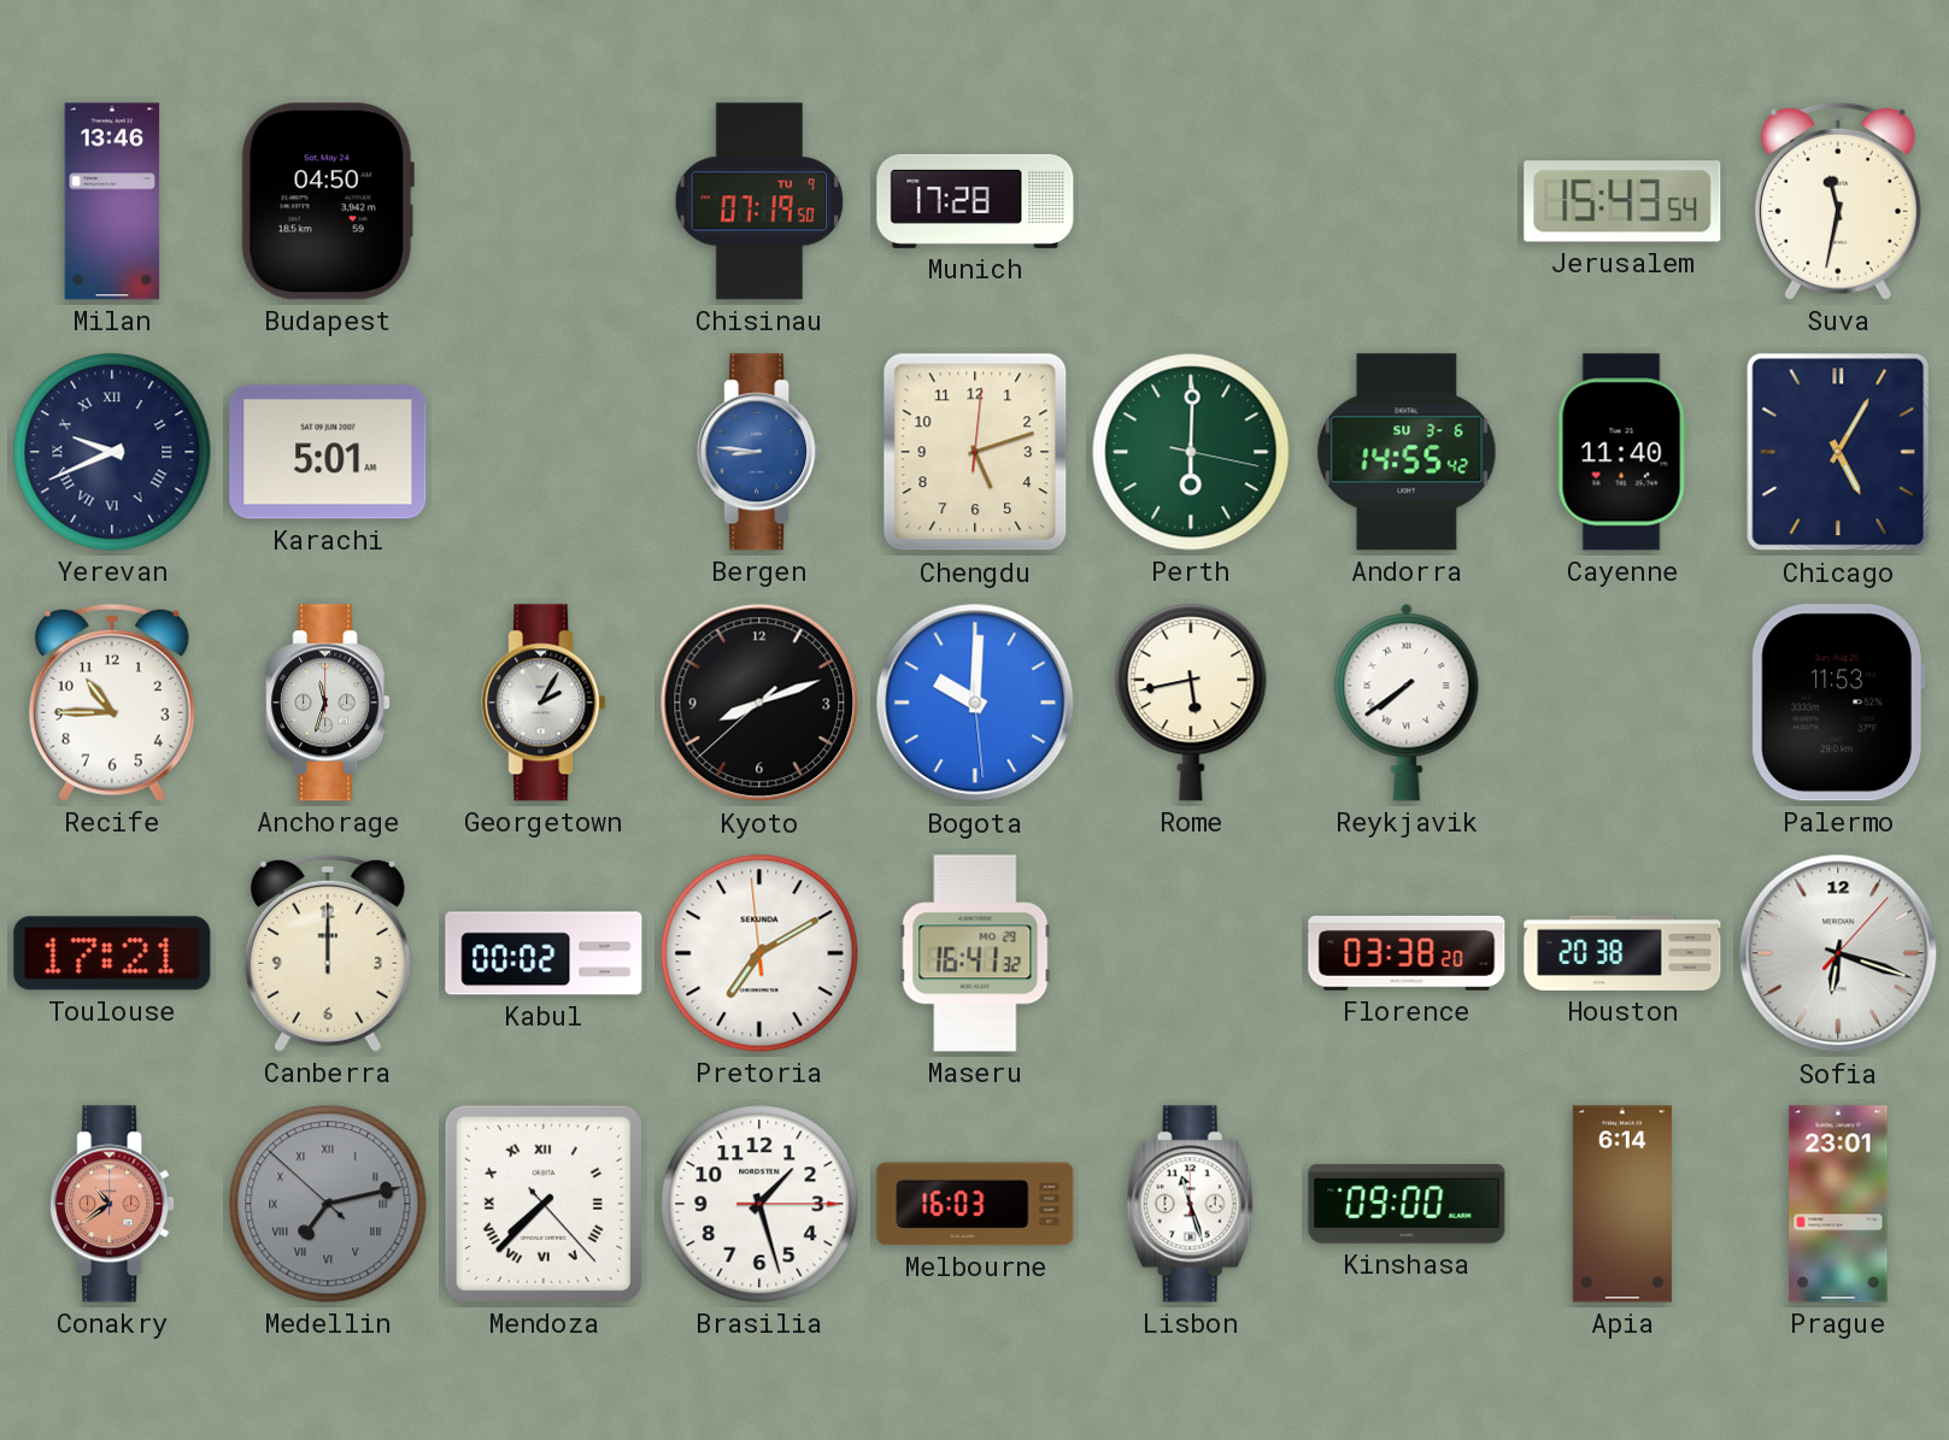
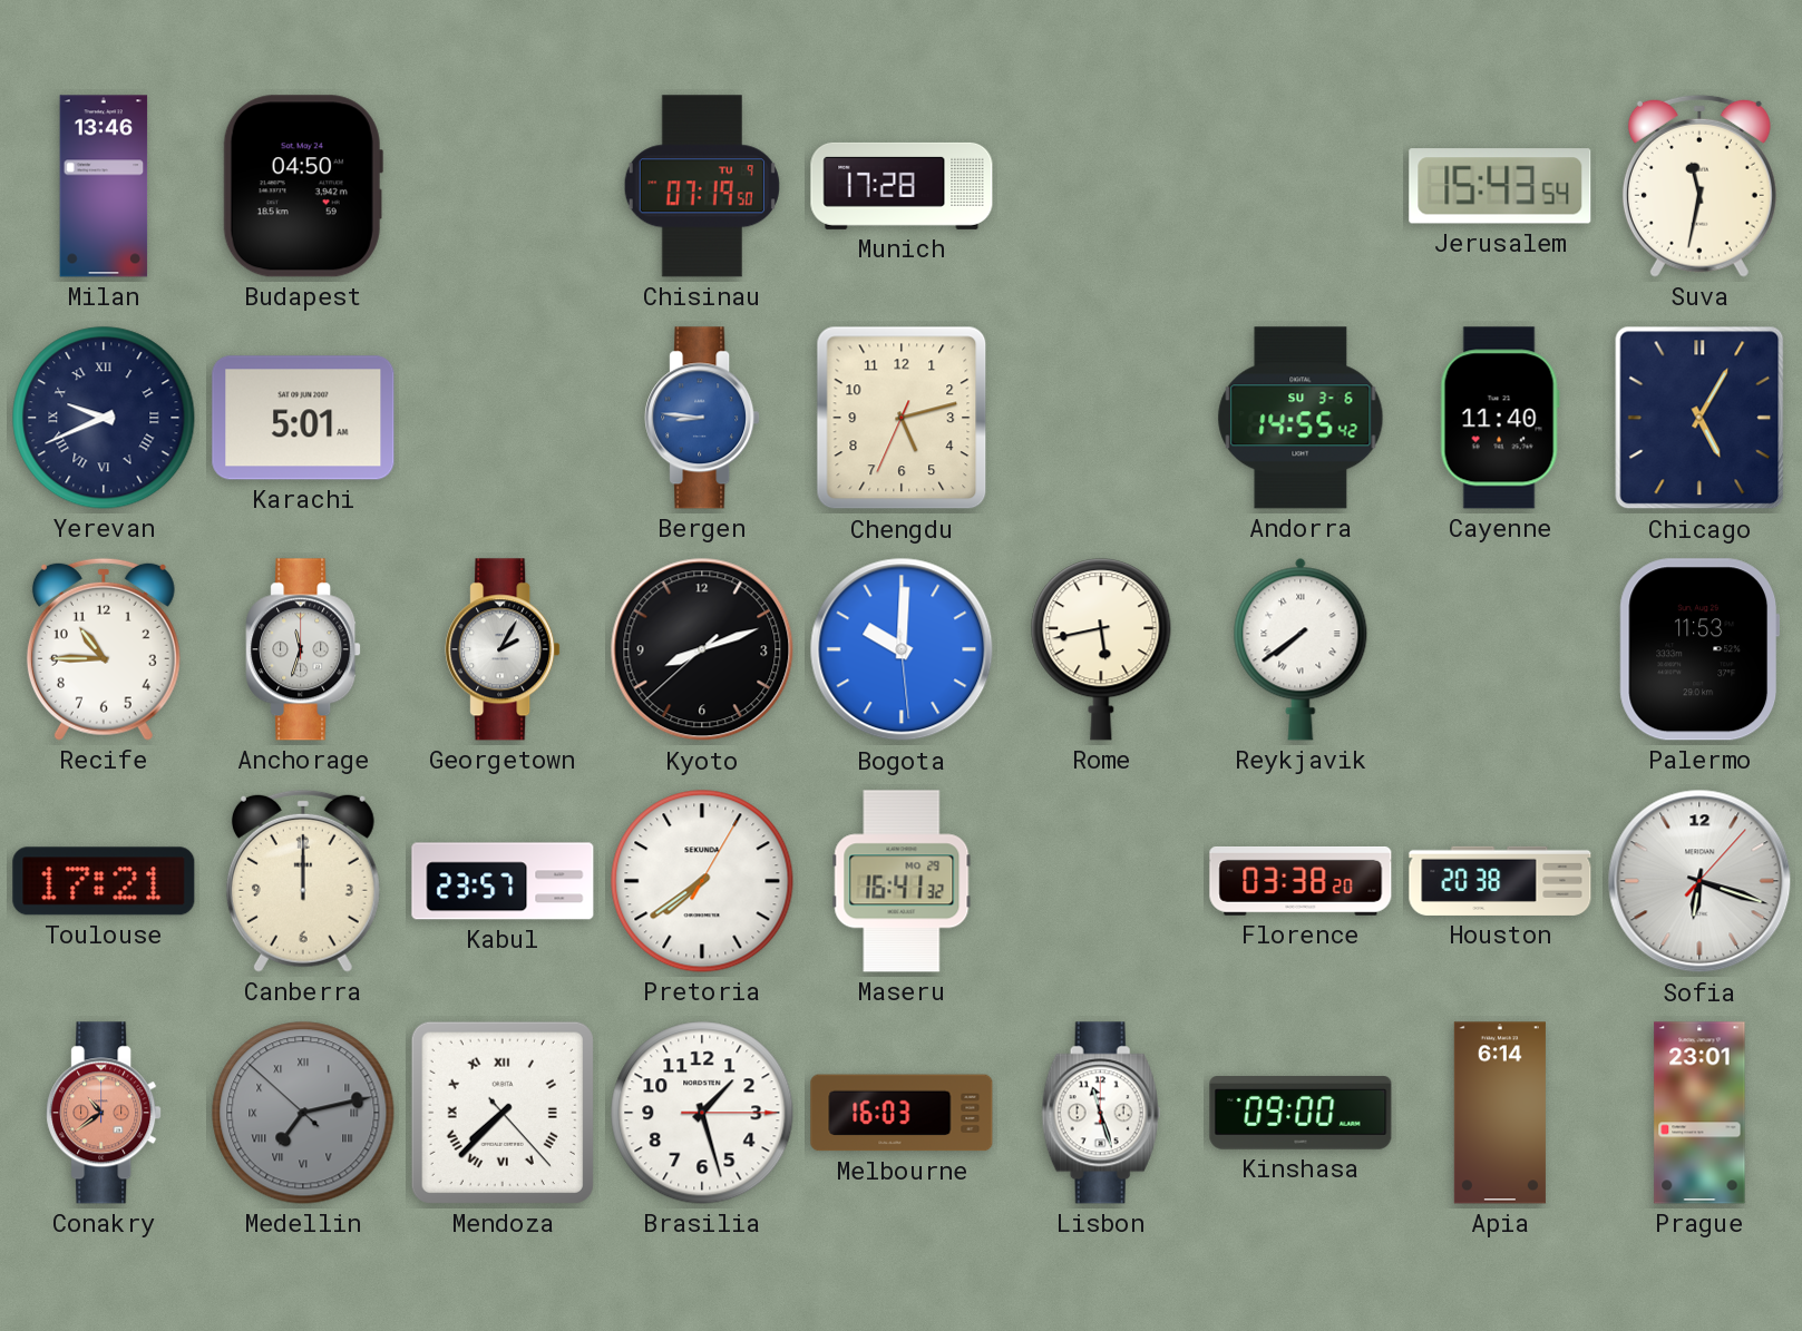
Chengdu: 5:12:01 -> 5:12:34 (902, 418)
Perth: 6:00 -> none (1191, 452)
Kabul: 00:02 -> 23:57 (503, 881)
Pretoria: 7:09 -> 7:39 (702, 881)
